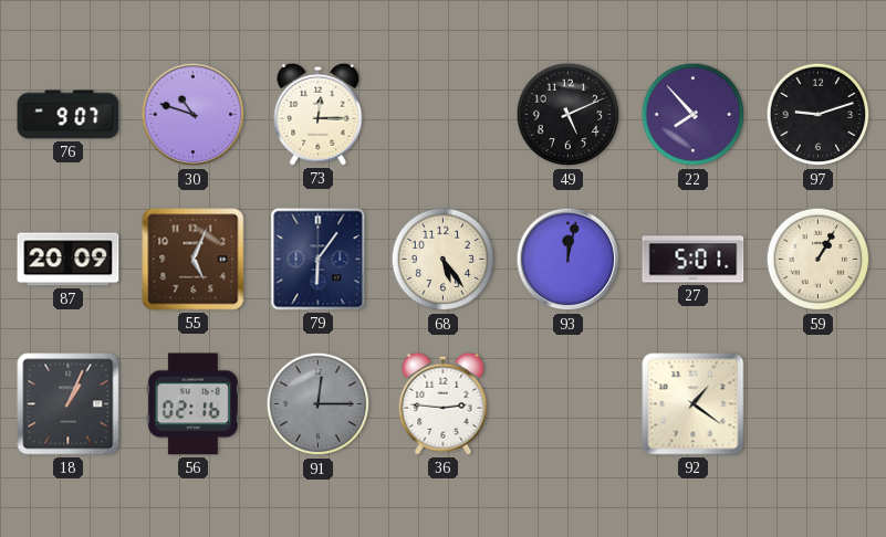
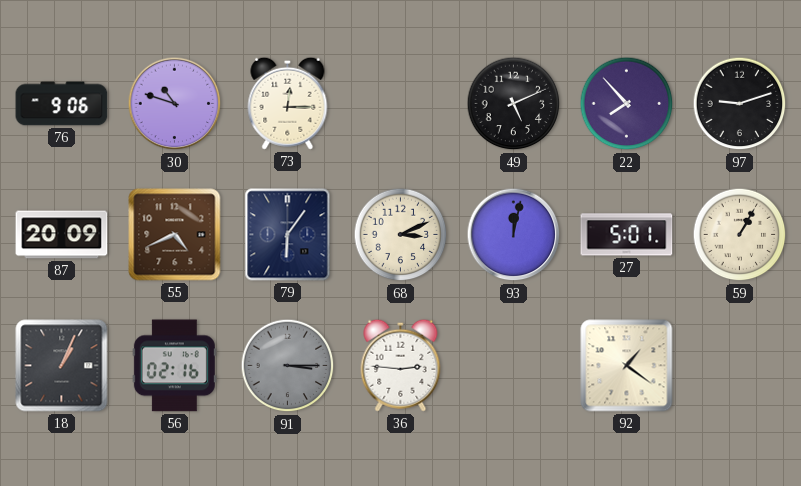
76: 9:07 -> 9:06 (62, 104)
55: 5:04 -> 4:41 (175, 235)
68: 5:24 -> 3:11 (401, 235)
91: 12:15 -> 3:15 (288, 366)
